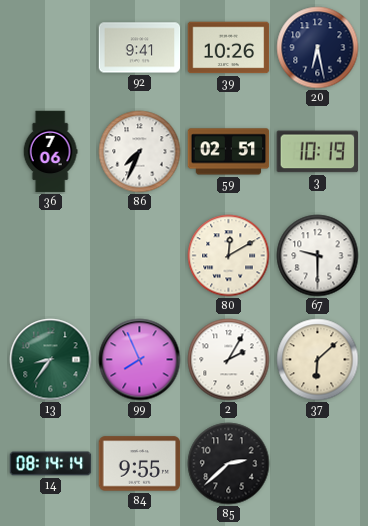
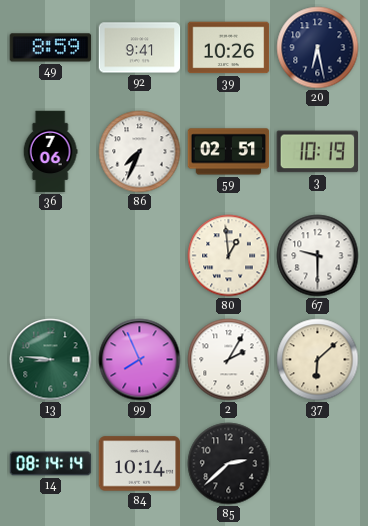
49: none -> 8:59 (51, 48)
80: 12:10 -> 12:59 (229, 256)
13: 8:36 -> 8:46 (51, 360)
84: 9:55 -> 10:14 (140, 464)
